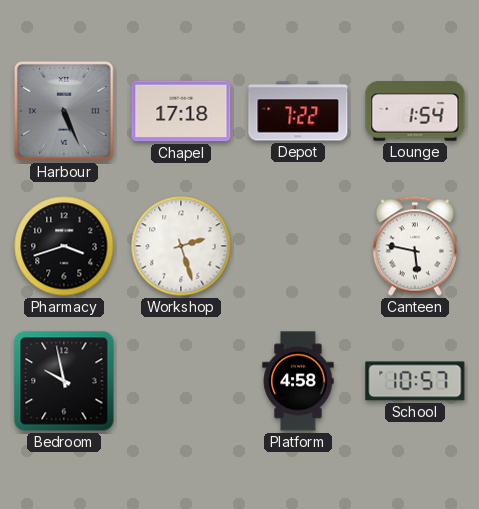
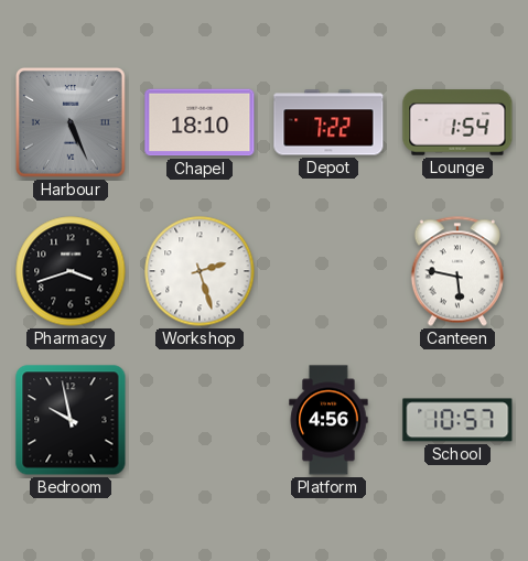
Chapel: 17:18 -> 18:10 (200, 122)
Platform: 4:58 -> 4:56 (328, 420)
